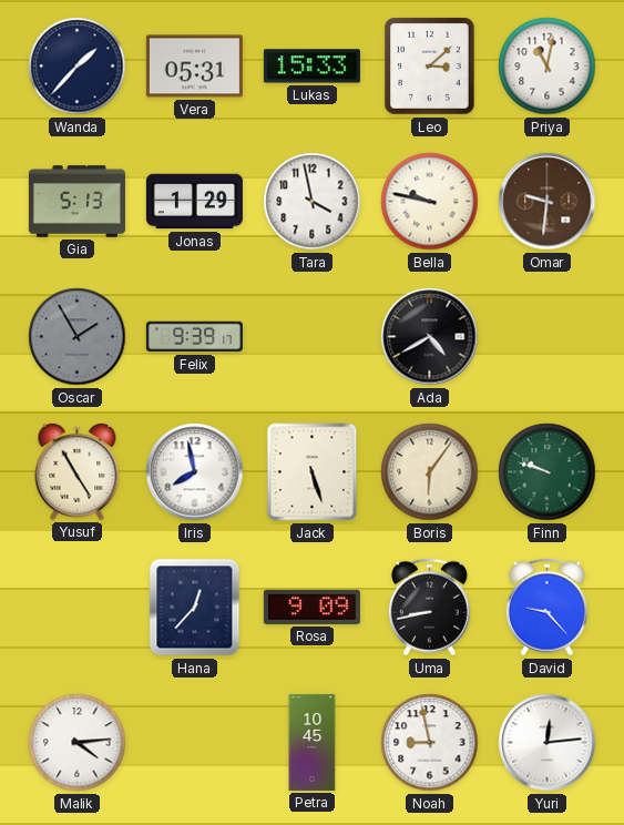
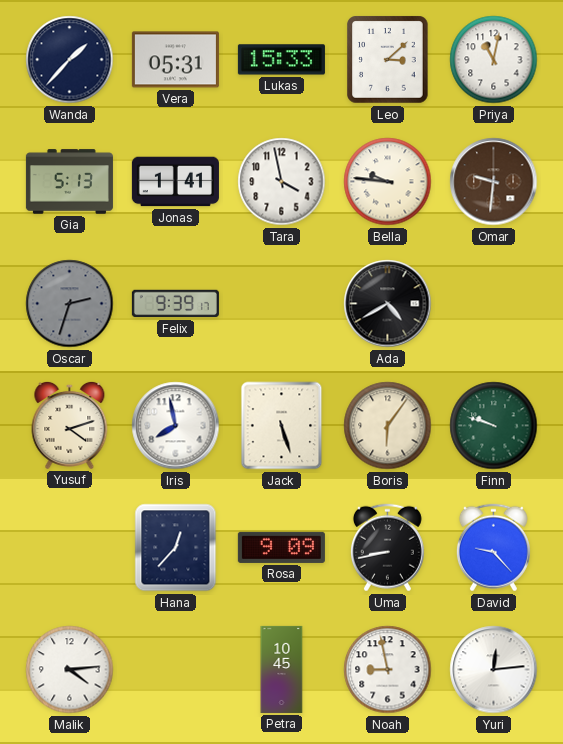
Jonas: 1:29 -> 1:41 (175, 182)
Bella: 9:47 -> 9:46 (388, 182)
Oscar: 1:55 -> 2:33 (70, 304)
Yusuf: 4:55 -> 4:12 (70, 425)
